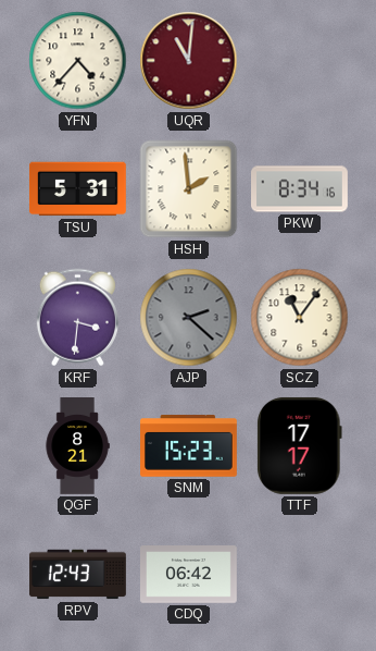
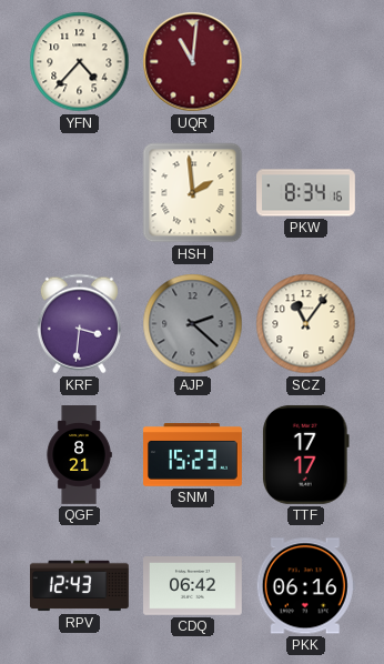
TSU: 5:31 -> none (77, 189)
PKK: none -> 06:16 (305, 586)
